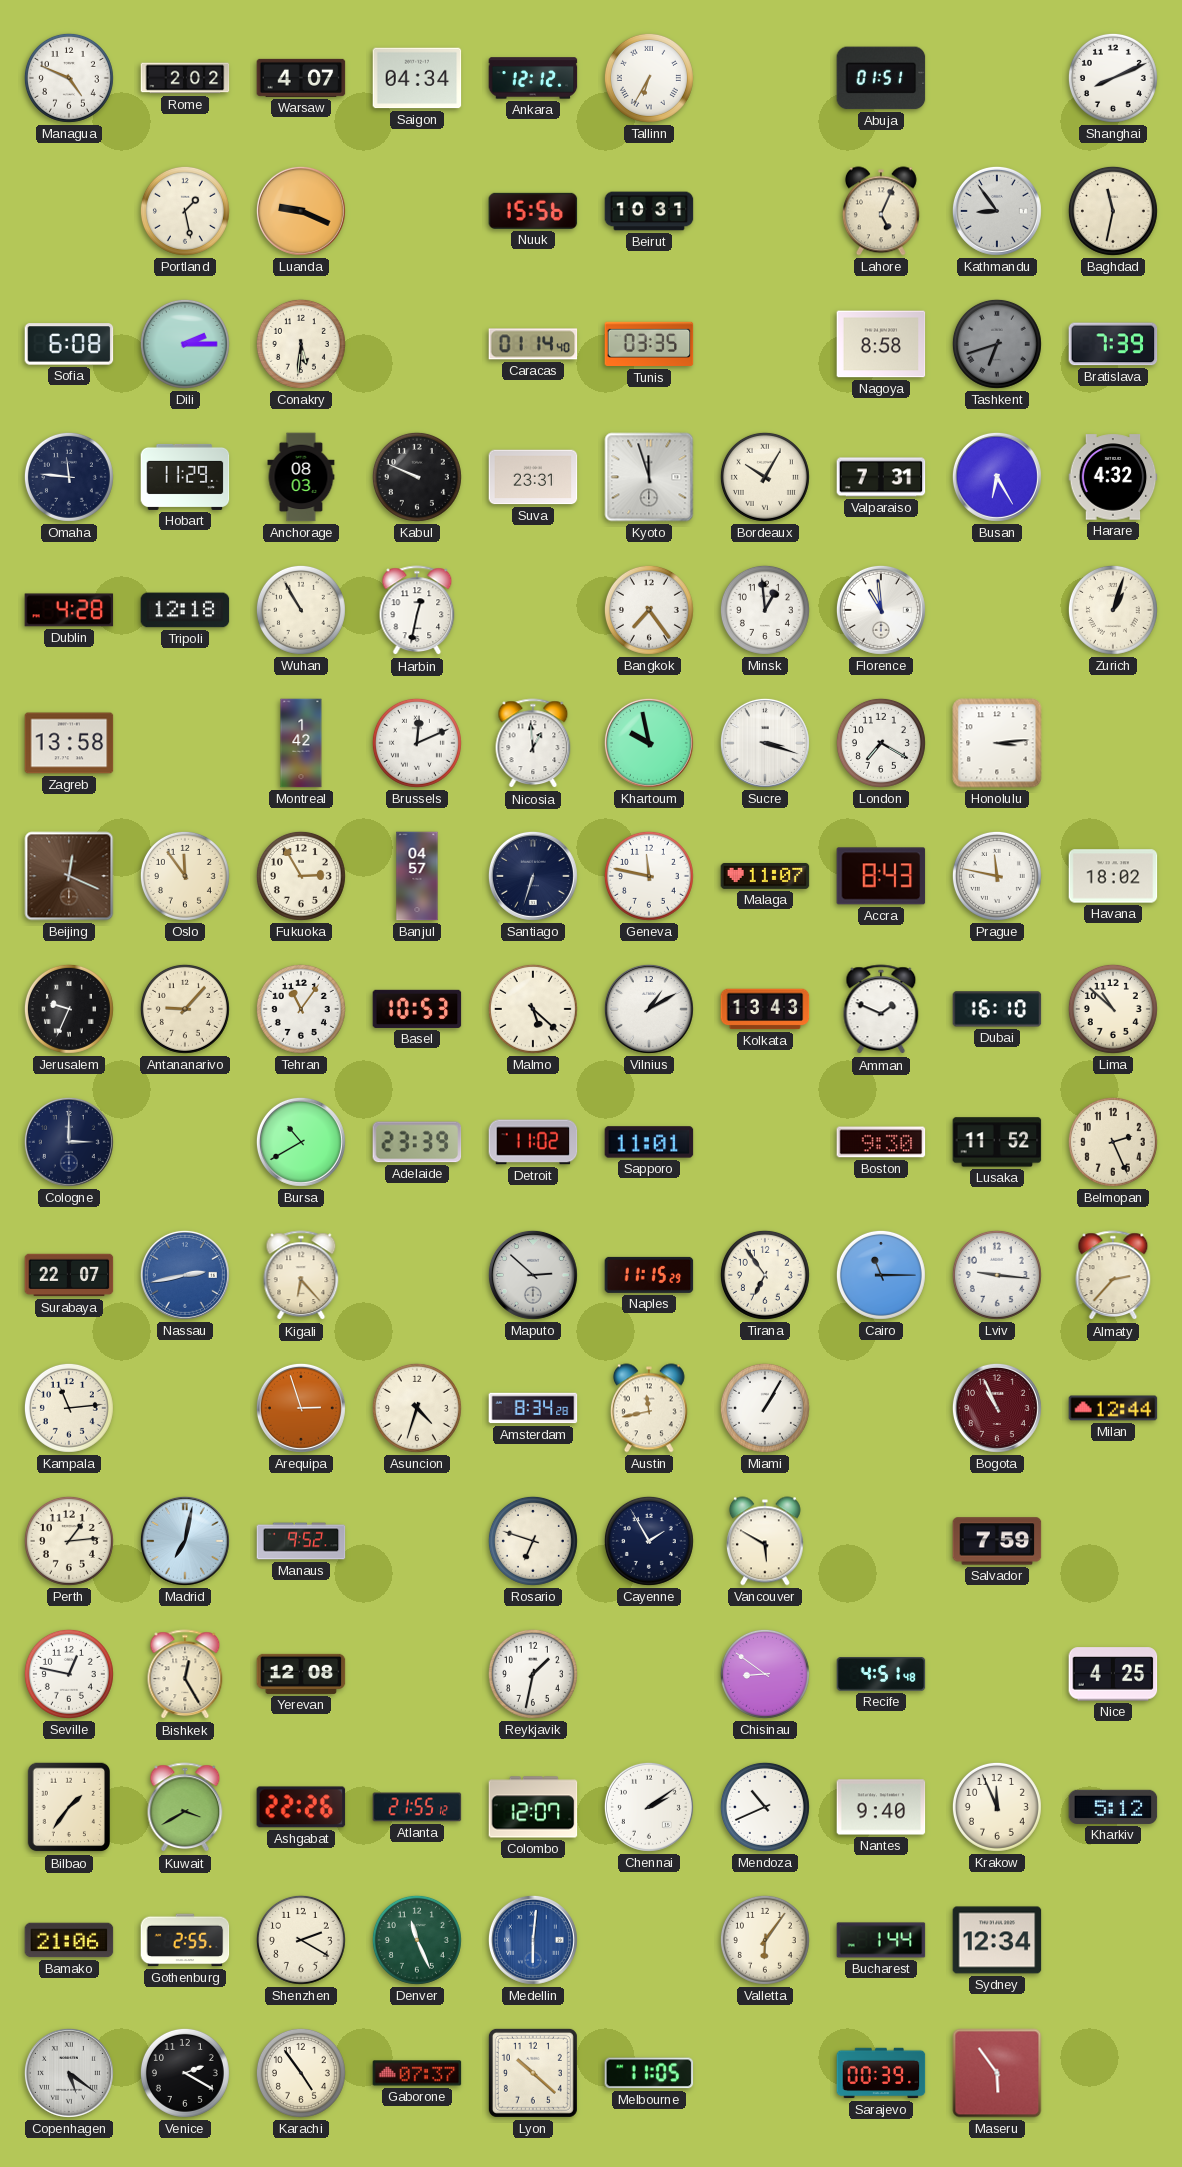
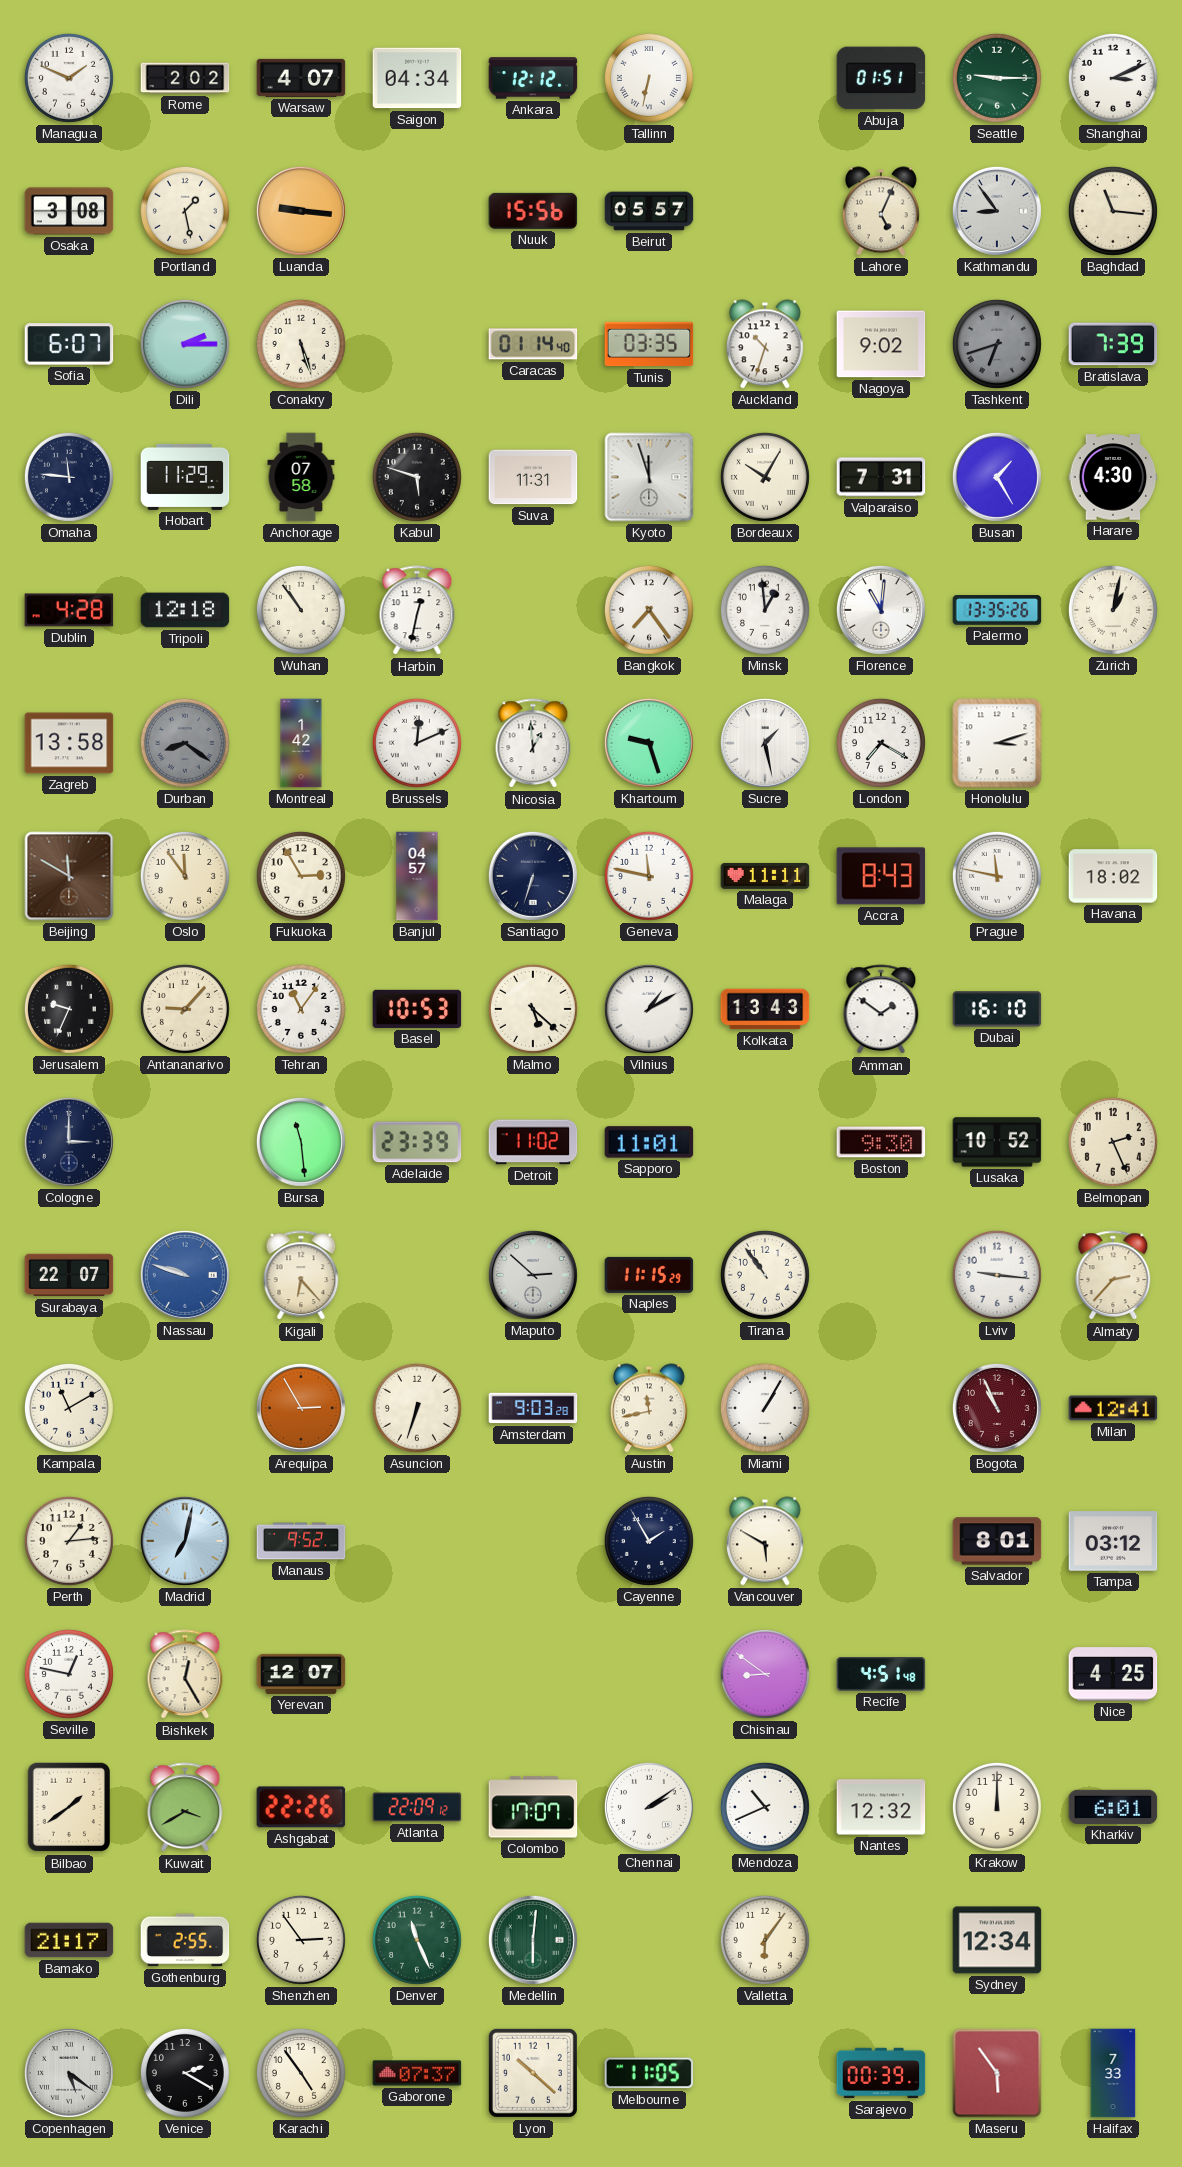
Managua: 4:49 -> 1:49 (69, 78)
Tallinn: 6:35 -> 6:32 (649, 78)
Seattle: none -> 9:15 (997, 78)
Shanghai: 8:11 -> 3:11 (1113, 78)
Osaka: none -> 3:08 (69, 211)
Luanda: 9:19 -> 9:16 (301, 211)
Beirut: 10:31 -> 05:57 (649, 211)
Baghdad: 11:32 -> 11:16 (1113, 211)
Sofia: 6:08 -> 6:07 (69, 344)
Conakry: 5:31 -> 5:27 (301, 344)
Auckland: none -> 10:33 (765, 344)
Nagoya: 8:58 -> 9:02 (881, 344)
Anchorage: 08:03 -> 07:58 (301, 477)
Kabul: 9:49 -> 5:48 (417, 477)
Suva: 23:31 -> 11:31 (533, 477)
Busan: 6:25 -> 1:25 (997, 477)
Harare: 4:32 -> 4:30 (1113, 477)
Wuhan: 10:55 -> 10:54 (301, 610)
Florence: 10:59 -> 11:01 (881, 610)
Palermo: none -> 13:35 (997, 610)
Zurich: 1:03 -> 1:02 (1113, 610)
Durban: none -> 8:21 (185, 743)
Khartoum: 9:58 -> 9:27 (649, 743)
Sucre: 3:18 -> 1:28 (765, 743)
Honolulu: 3:14 -> 3:12 (997, 743)
Beijing: 12:19 -> 11:50 (69, 876)
Malaga: 11:07 -> 11:11 (765, 876)
Amman: 1:49 -> 1:51 (881, 1010)
Lima: 10:52 -> none (1113, 1009)
Bursa: 10:40 -> 11:29 (301, 1142)
Lusaka: 11:52 -> 10:52 (997, 1142)
Nassau: 2:43 -> 9:48 (185, 1275)
Tirana: 6:54 -> 10:54 (765, 1275)
Cairo: 11:15 -> none (881, 1275)
Kampala: 11:14 -> 11:10 (69, 1408)
Arequipa: 2:57 -> 2:55 (301, 1408)
Asuncion: 4:33 -> 6:33 (417, 1408)
Amsterdam: 8:34 -> 9:03 (533, 1408)
Milan: 12:44 -> 12:41 (1113, 1408)
Rosario: 6:48 -> none (533, 1541)
Salvador: 7:59 -> 8:01 (997, 1541)
Tampa: none -> 03:12 (1113, 1541)
Yerevan: 12:08 -> 12:07 (301, 1674)
Reykjavik: 1:32 -> none (533, 1674)
Bilbao: 1:36 -> 1:39 (69, 1807)
Atlanta: 21:55 -> 22:09 (417, 1807)
Colombo: 12:07 -> 17:07 (533, 1807)
Nantes: 9:40 -> 12:32 (881, 1807)
Krakow: 11:56 -> 12:00 (997, 1807)
Kharkiv: 5:12 -> 6:01 (1113, 1807)
Bamako: 21:06 -> 21:17 (69, 1940)
Shenzhen: 2:20 -> 2:54 (301, 1940)
Medellin dial: blue -> green (533, 1940)
Bucharest: 1:44 -> none (881, 1940)
Halifax: none -> 7:33 (1113, 2073)
